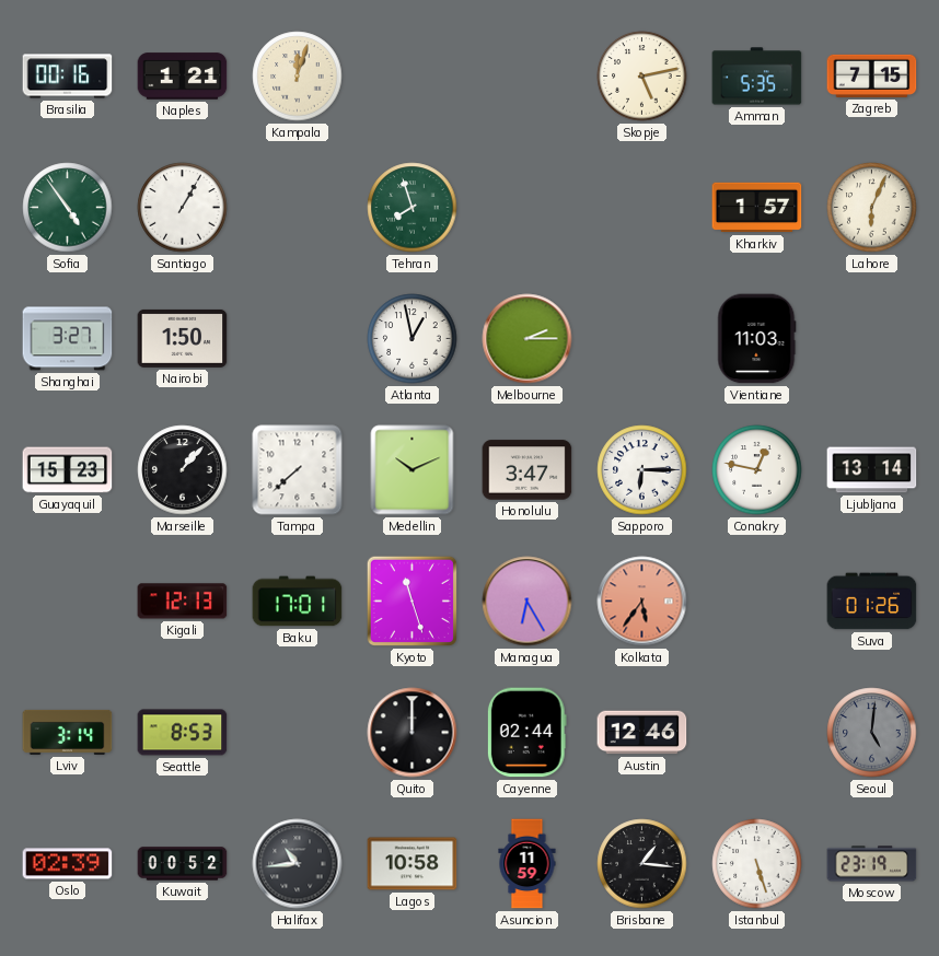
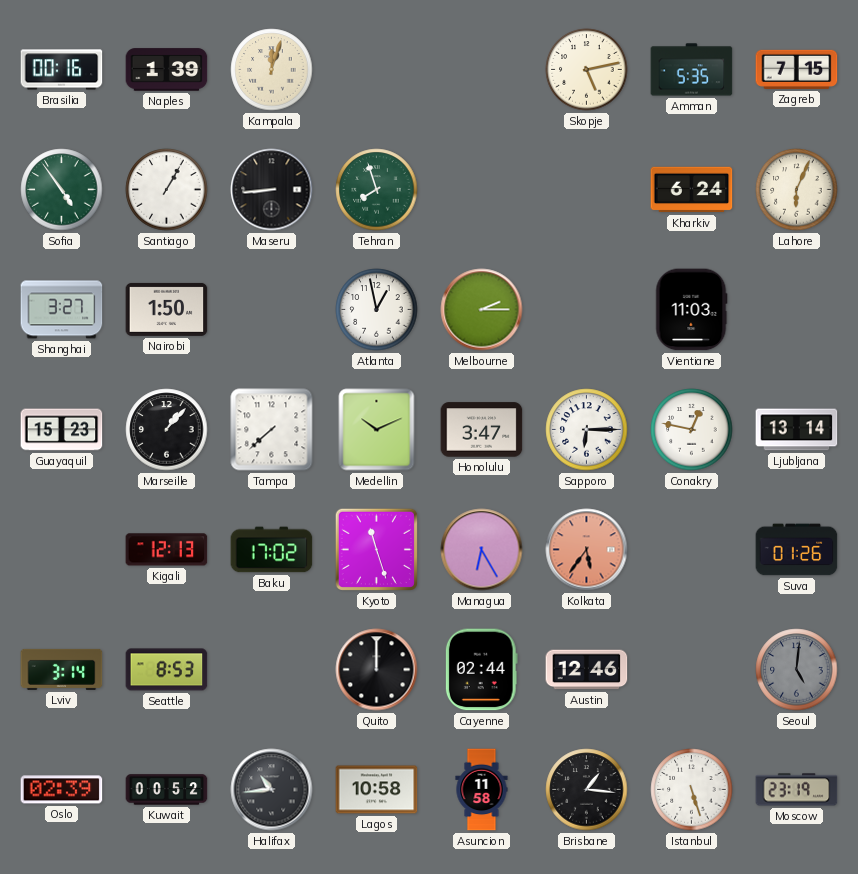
Naples: 1:21 -> 1:39 (167, 70)
Maseru: none -> 8:44 (272, 190)
Kharkiv: 1:57 -> 6:24 (692, 190)
Baku: 17:01 -> 17:02 (272, 550)
Asuncion: 11:59 -> 11:58 (482, 790)
